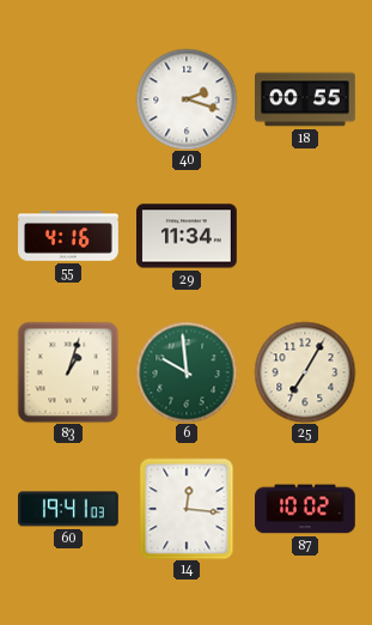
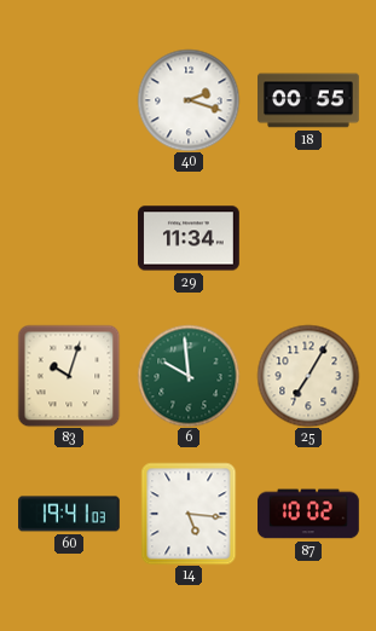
55: 4:16 -> none (69, 236)
83: 1:03 -> 10:03 (69, 376)
14: 12:16 -> 5:16 (189, 514)
